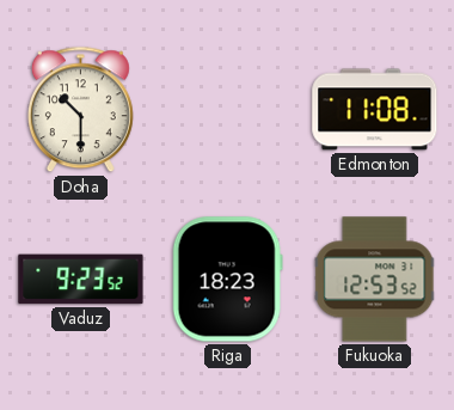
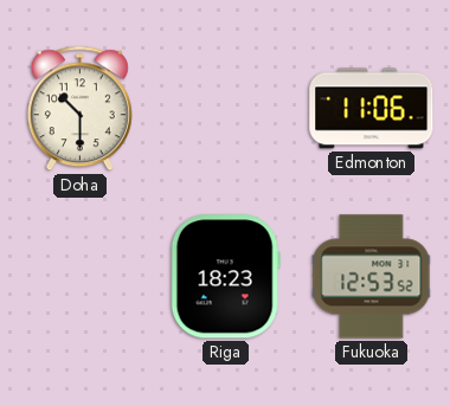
Edmonton: 11:08 -> 11:06 (372, 109)
Vaduz: 9:23 -> none (81, 280)
